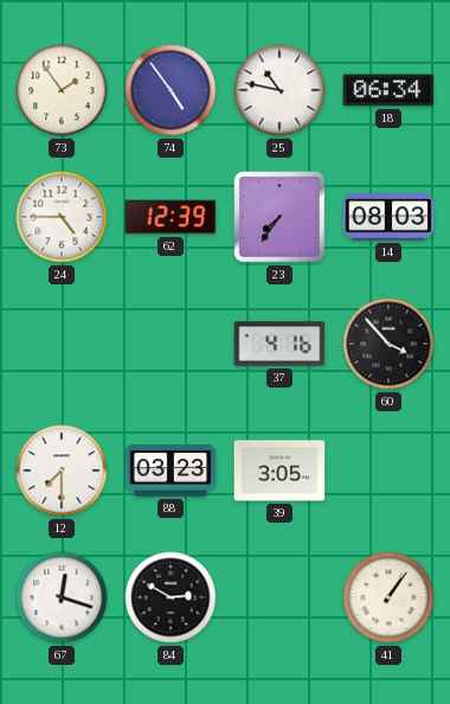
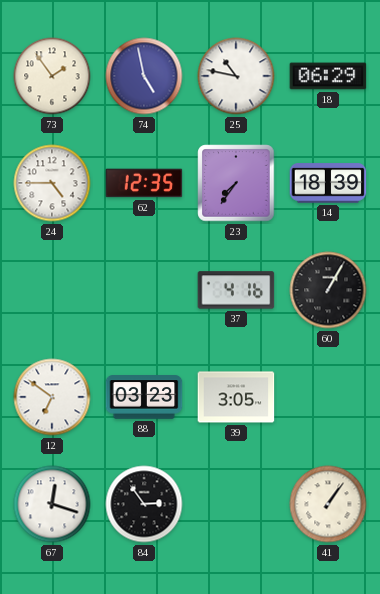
74: 4:54 -> 4:58 (144, 76)
18: 06:34 -> 06:29 (328, 76)
62: 12:39 -> 12:35 (144, 183)
14: 08:03 -> 18:39 (328, 183)
60: 3:53 -> 1:05 (328, 290)
12: 7:30 -> 6:51 (52, 397)
84: 2:50 -> 2:54 (144, 504)
